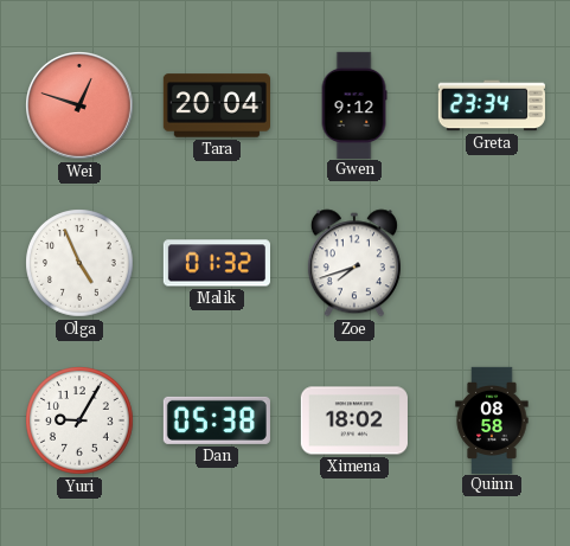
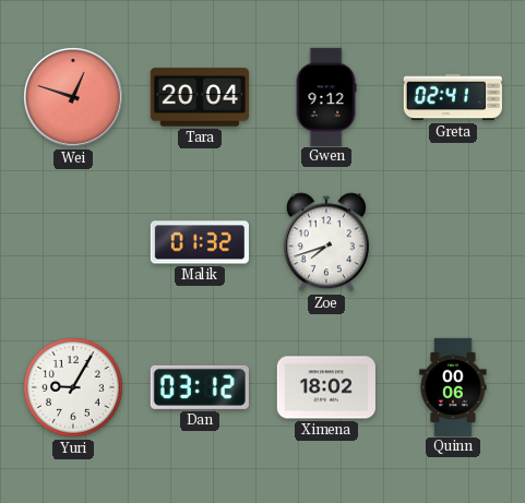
Greta: 23:34 -> 02:41 (453, 97)
Olga: 4:56 -> none (79, 263)
Dan: 05:38 -> 03:12 (200, 387)
Quinn: 08:58 -> 00:06 (453, 386)
